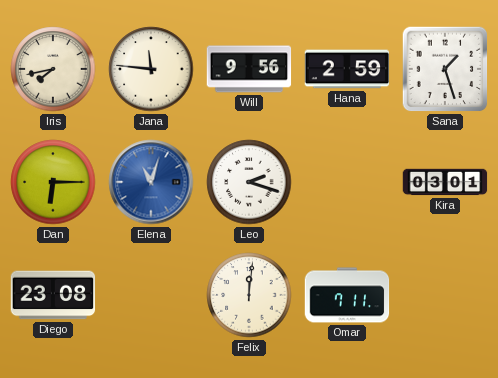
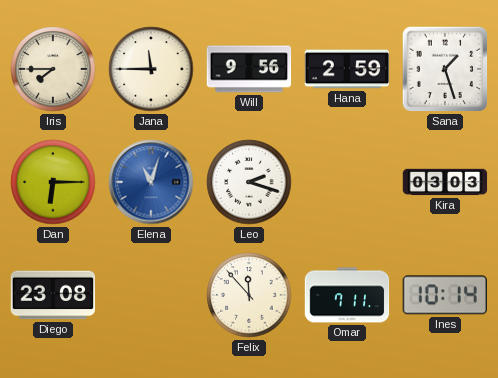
Iris: 7:43 -> 7:45 (53, 69)
Jana: 11:46 -> 11:45 (151, 69)
Kira: 03:01 -> 03:03 (445, 182)
Felix: 12:01 -> 11:53 (249, 295)
Ines: none -> 10:14 (444, 295)
